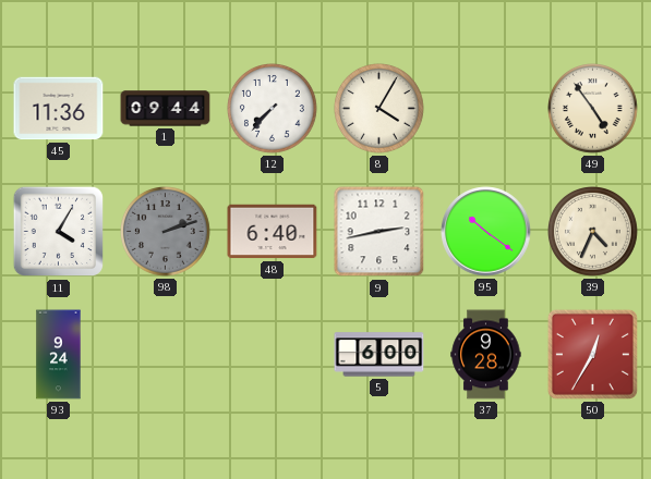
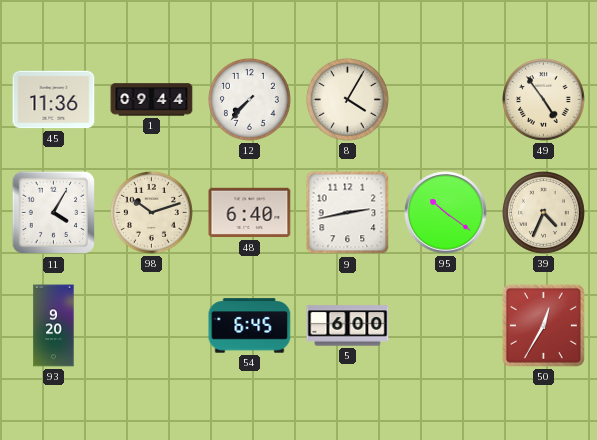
98: 2:12 -> 10:12 (152, 213)
98 dial: grey -> cream (152, 213)
93: 9:24 -> 9:20 (54, 326)
54: none -> 6:45 (250, 326)
37: 9:28 -> none (486, 355)
